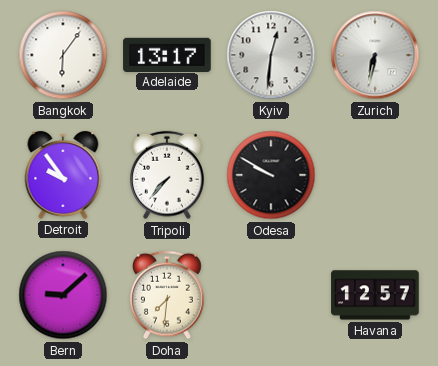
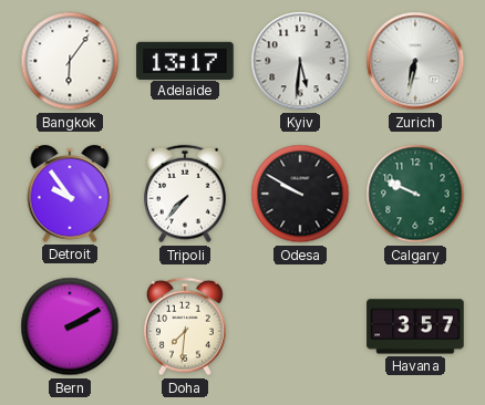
Kyiv: 12:31 -> 5:31 (300, 61)
Calgary: none -> 9:49 (415, 194)
Bern: 9:08 -> 2:10 (70, 326)
Havana: 12:57 -> 3:57 (415, 326)
